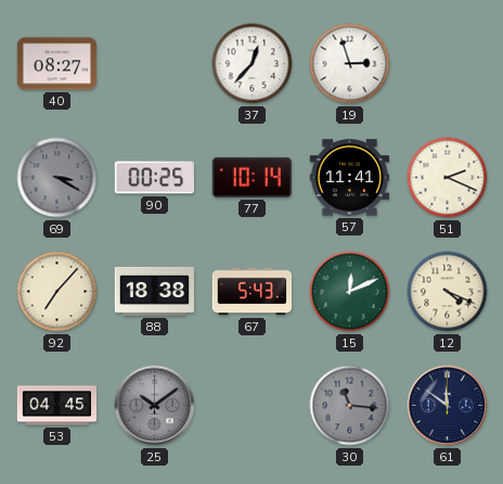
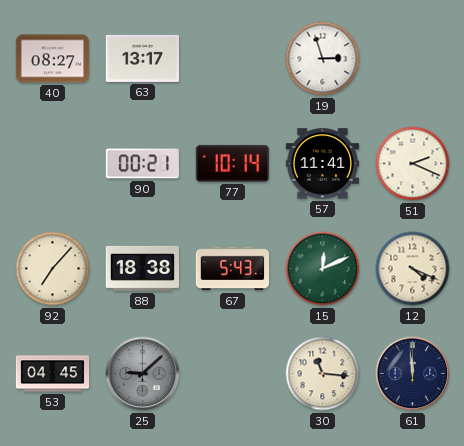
63: none -> 13:17 (143, 58)
37: 12:37 -> none (253, 64)
69: 3:20 -> none (57, 178)
90: 00:25 -> 00:21 (142, 164)
25: 10:09 -> 9:08 (143, 374)
30 dial: grey -> cream (323, 374)
61: 11:51 -> 11:59 (413, 374)
